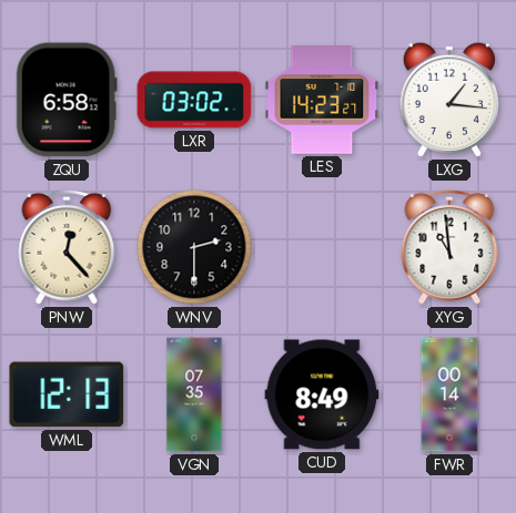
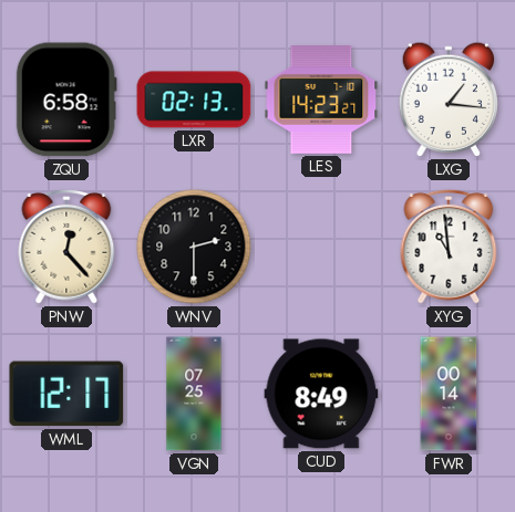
LXR: 03:02 -> 02:13 (194, 100)
WML: 12:13 -> 12:17 (66, 394)
VGN: 07:35 -> 07:25 (194, 394)
